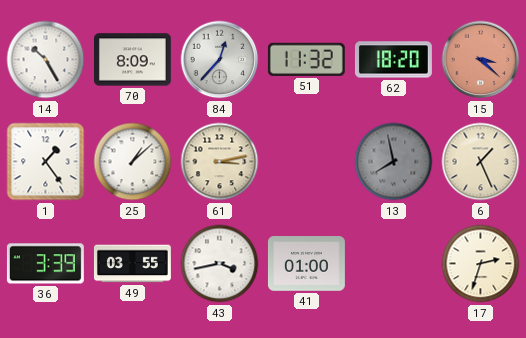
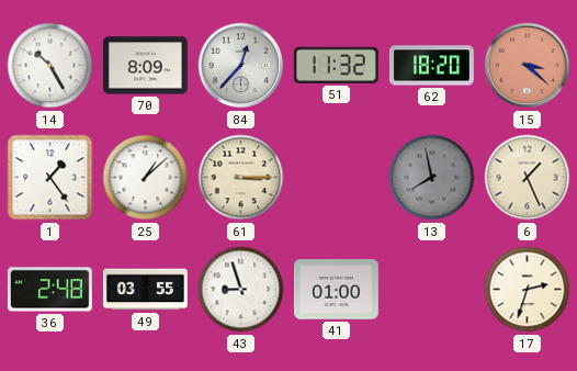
61: 3:13 -> 3:15 (241, 178)
36: 3:39 -> 2:48 (49, 290)
43: 3:43 -> 8:57 (241, 290)
